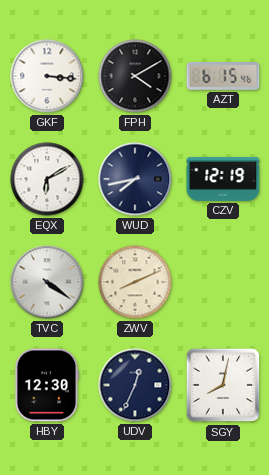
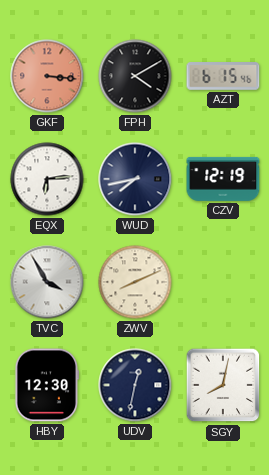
GKF dial: white -> salmon (47, 76)
EQX: 6:10 -> 6:14 (47, 179)
TVC: 4:21 -> 3:55 (47, 282)
UDV: 12:34 -> 12:32 (135, 385)
